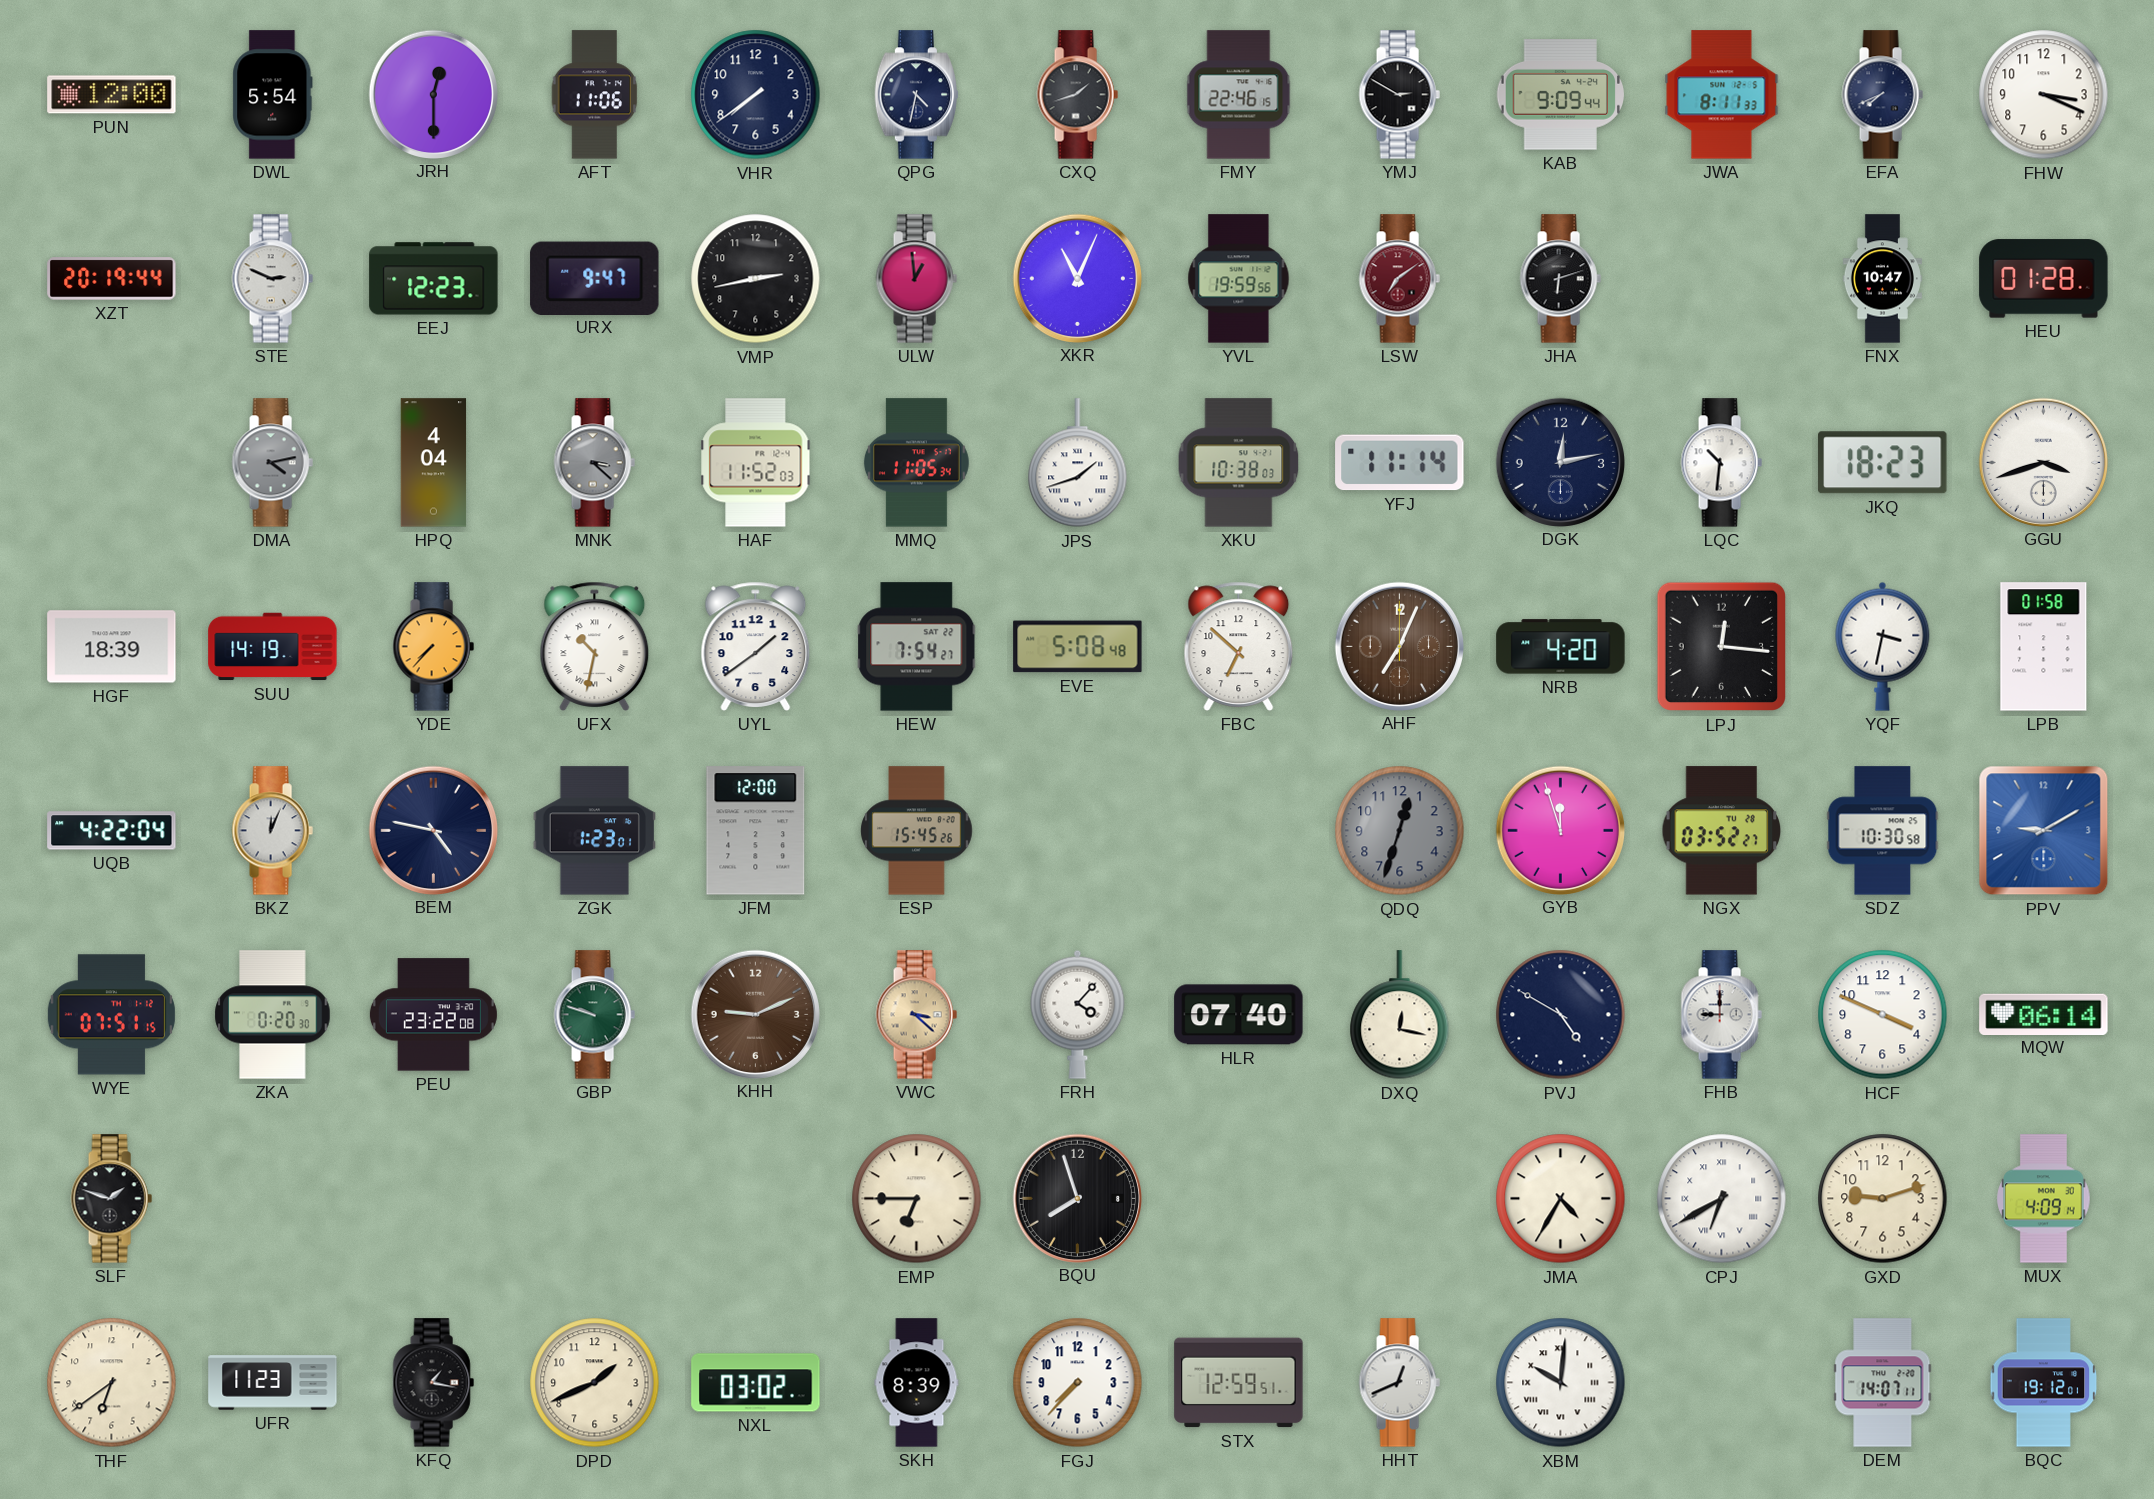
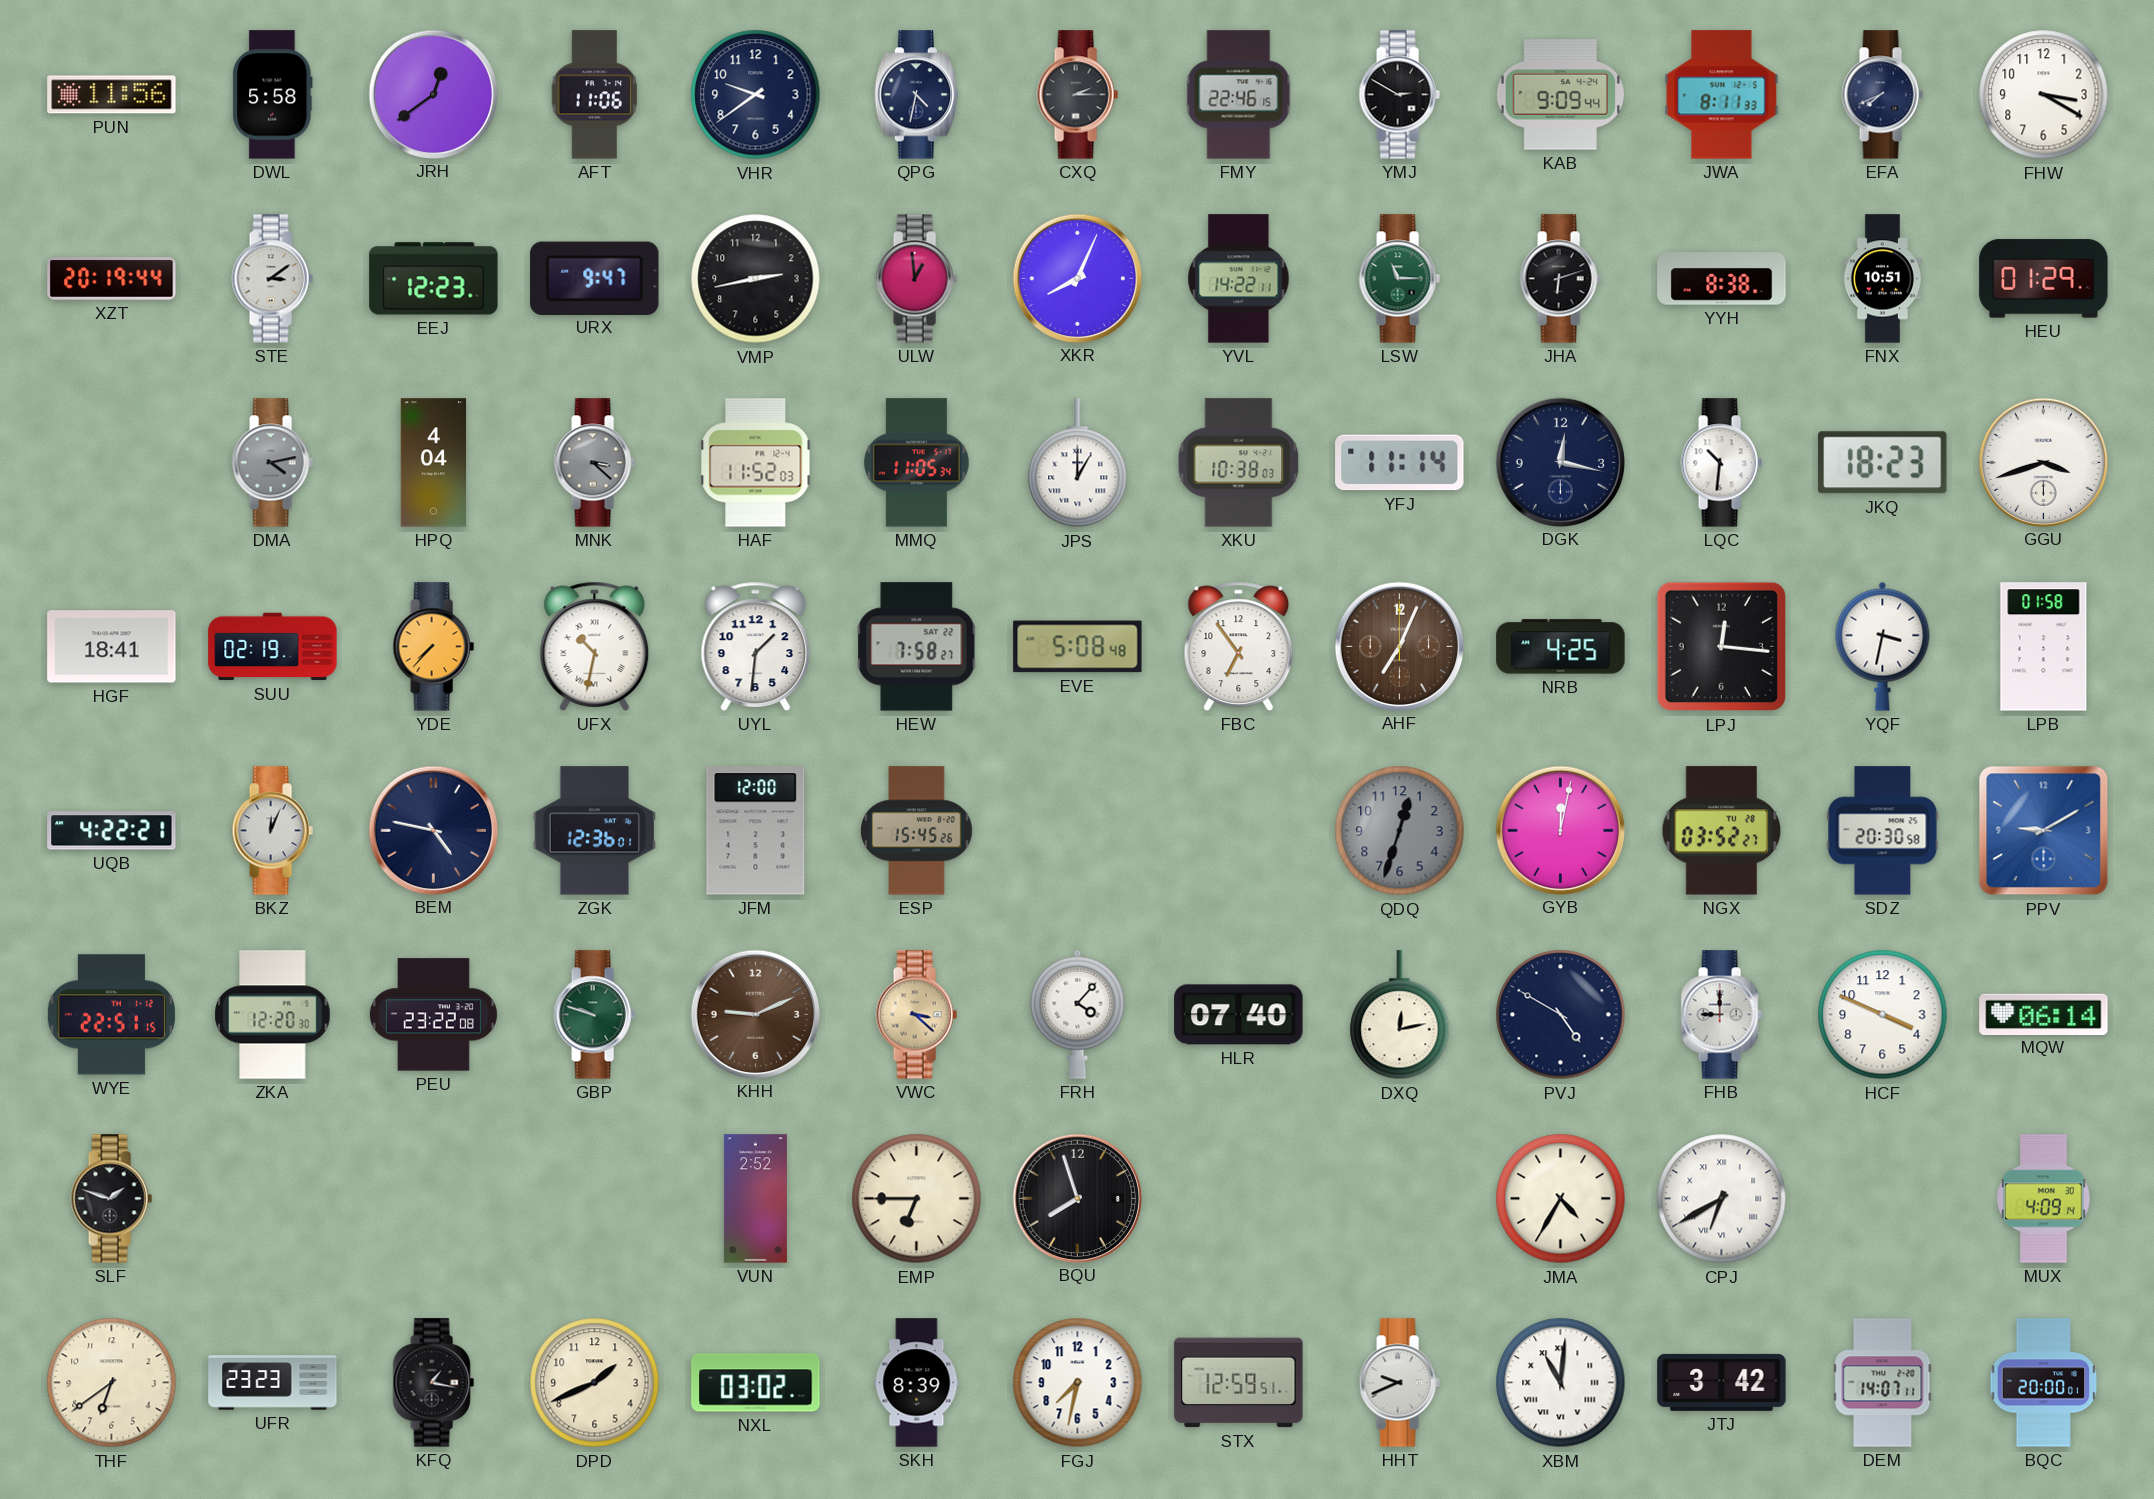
PUN: 12:00 -> 11:56 (112, 95)
DWL: 5:54 -> 5:58 (273, 95)
JRH: 12:30 -> 12:39 (433, 94)
VHR: 7:39 -> 9:39 (756, 95)
CXQ: 1:42 -> 2:15 (1077, 95)
FHW: 3:19 -> 3:20 (2044, 95)
STE: 2:49 -> 3:09 (272, 279)
XKR: 11:04 -> 8:04 (1077, 278)
YVL: 19:59 -> 14:22 (1239, 279)
LSW: 7:09 -> 11:15 (1399, 279)
LSW dial: burgundy -> green (1399, 279)
YYH: none -> 8:38 (1722, 279)
FNX: 10:47 -> 10:51 (1882, 279)
HEU: 01:28 -> 01:29 (2044, 279)
JPS: 1:42 -> 1:00 (1078, 463)
DGK: 12:13 -> 12:17 (1560, 462)
HGF: 18:39 -> 18:41 (112, 647)
SUU: 14:19 -> 02:19 (273, 647)
UYL: 1:39 -> 1:31 (756, 646)
HEW: 7:54 -> 7:58 (917, 647)
FBC: 6:52 -> 6:54 (1239, 646)
NRB: 4:20 -> 4:25 (1561, 647)
UQB: 4:22:04 -> 4:22:21 (112, 831)
ZGK: 1:23 -> 12:36 (594, 831)
GYB: 11:57 -> 12:02 (1560, 830)
SDZ: 10:30 -> 20:30 (1883, 831)
WYE: 07:51 -> 22:51 (111, 1015)
ZKA: 0:20 -> 12:20 (273, 1015)
DXQ: 12:17 -> 12:13 (1400, 1015)
VUN: none -> 2:52 (755, 1199)
GXD: 9:12 -> none (1883, 1199)
UFR: 11:23 -> 23:23 (273, 1383)
FGJ: 7:37 -> 7:32 (1078, 1383)
HHT: 12:41 -> 9:41 (1399, 1383)
XBM: 10:01 -> 11:01 (1561, 1383)
JTJ: none -> 3:42 (1722, 1382)
BQC: 19:12 -> 20:00 (2044, 1383)
